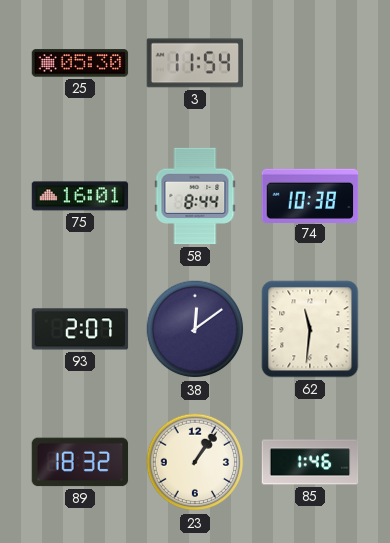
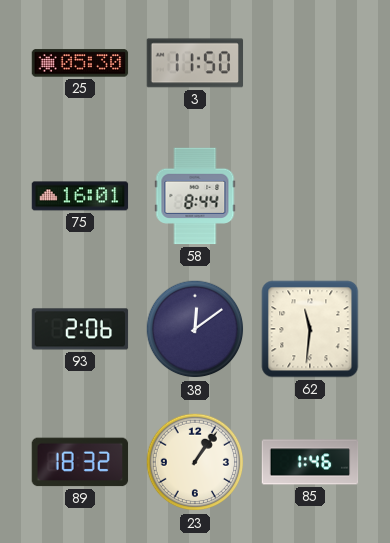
3: 11:54 -> 11:50 (195, 63)
74: 10:38 -> none (310, 195)
93: 2:07 -> 2:06 (80, 329)
